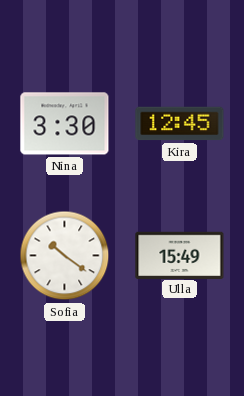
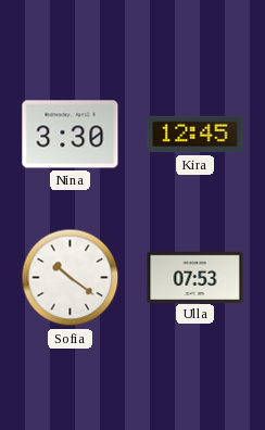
Ulla: 15:49 -> 07:53 (195, 277)
